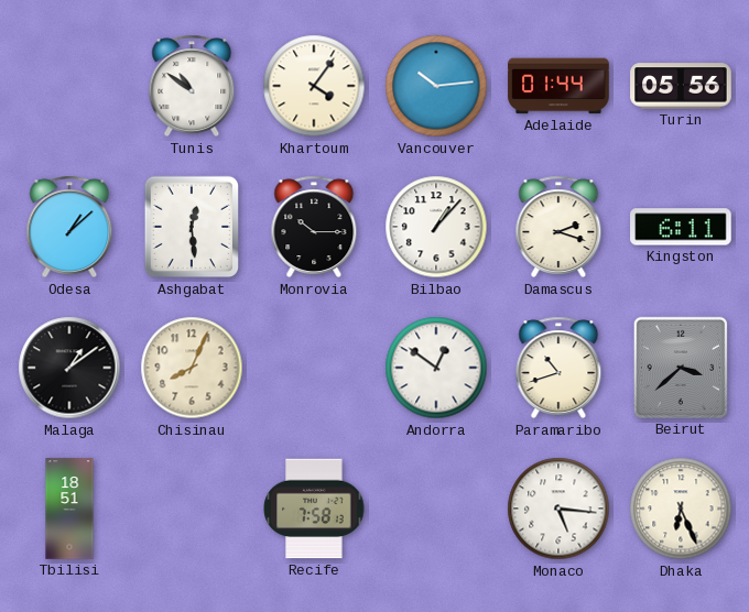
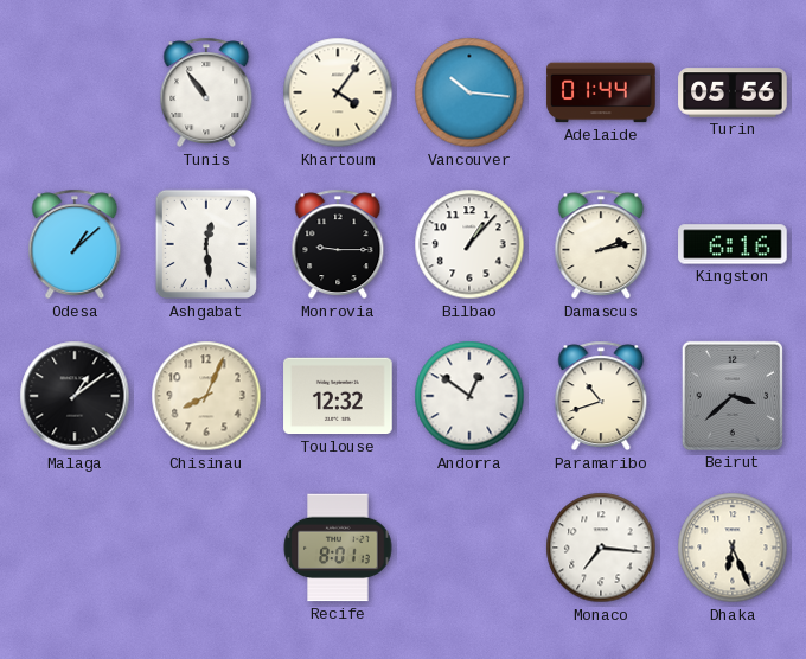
Tunis: 10:51 -> 10:54 (206, 92)
Vancouver: 10:14 -> 10:16 (469, 92)
Monrovia: 10:15 -> 9:15 (338, 244)
Damascus: 2:18 -> 2:13 (601, 244)
Kingston: 6:11 -> 6:16 (733, 244)
Toulouse: none -> 12:32 (338, 396)
Tbilisi: 18:51 -> none (69, 509)
Recife: 7:58 -> 8:01 (338, 548)
Monaco: 5:16 -> 7:16 (601, 548)
